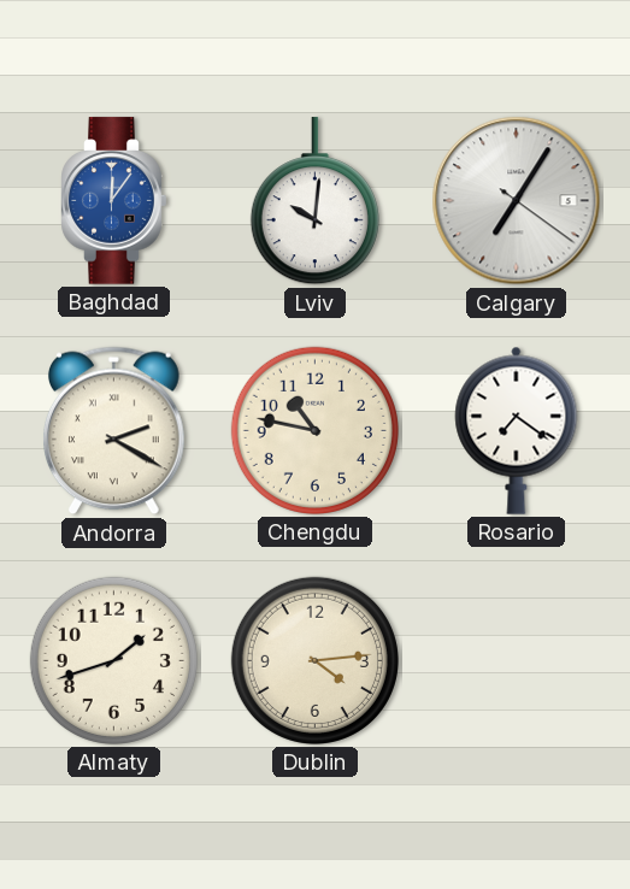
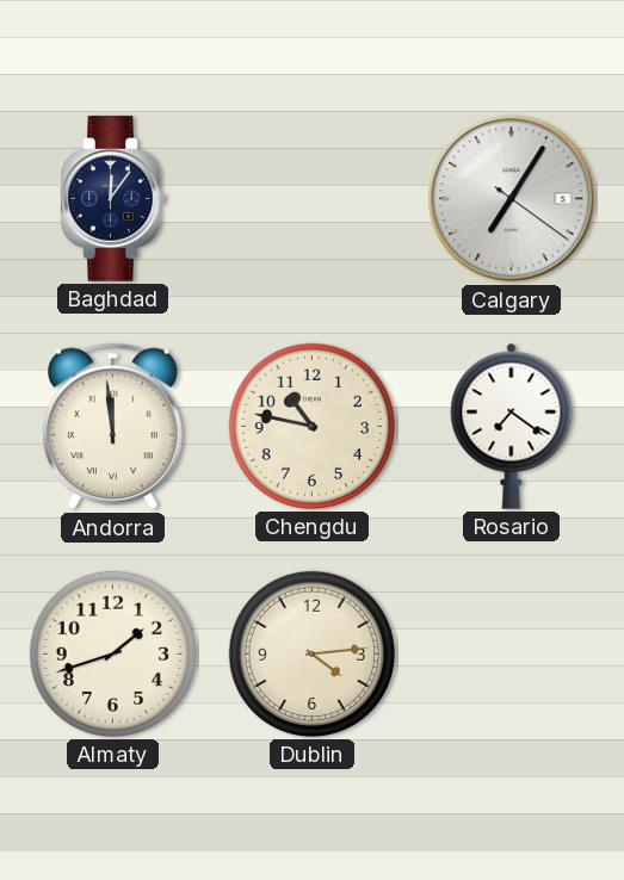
Baghdad dial: blue -> navy (113, 199)
Lviv: 10:01 -> none (314, 201)
Andorra: 2:20 -> 11:59 (113, 427)
